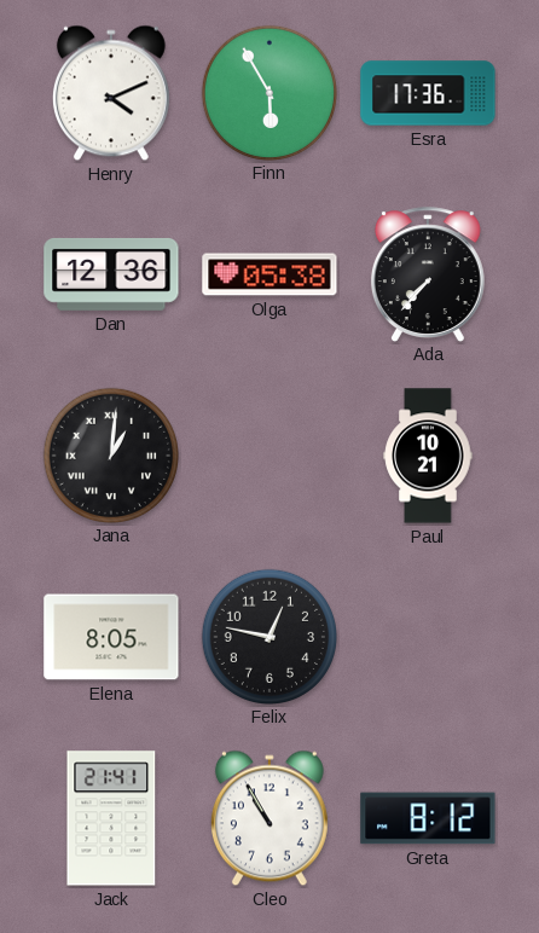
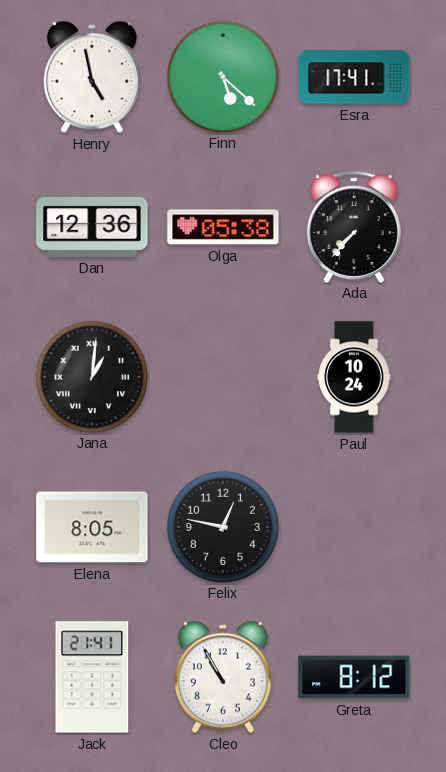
Henry: 4:11 -> 4:58 (92, 77)
Finn: 5:55 -> 5:22 (222, 76)
Esra: 17:36 -> 17:41 (354, 77)
Paul: 10:21 -> 10:24 (354, 377)
